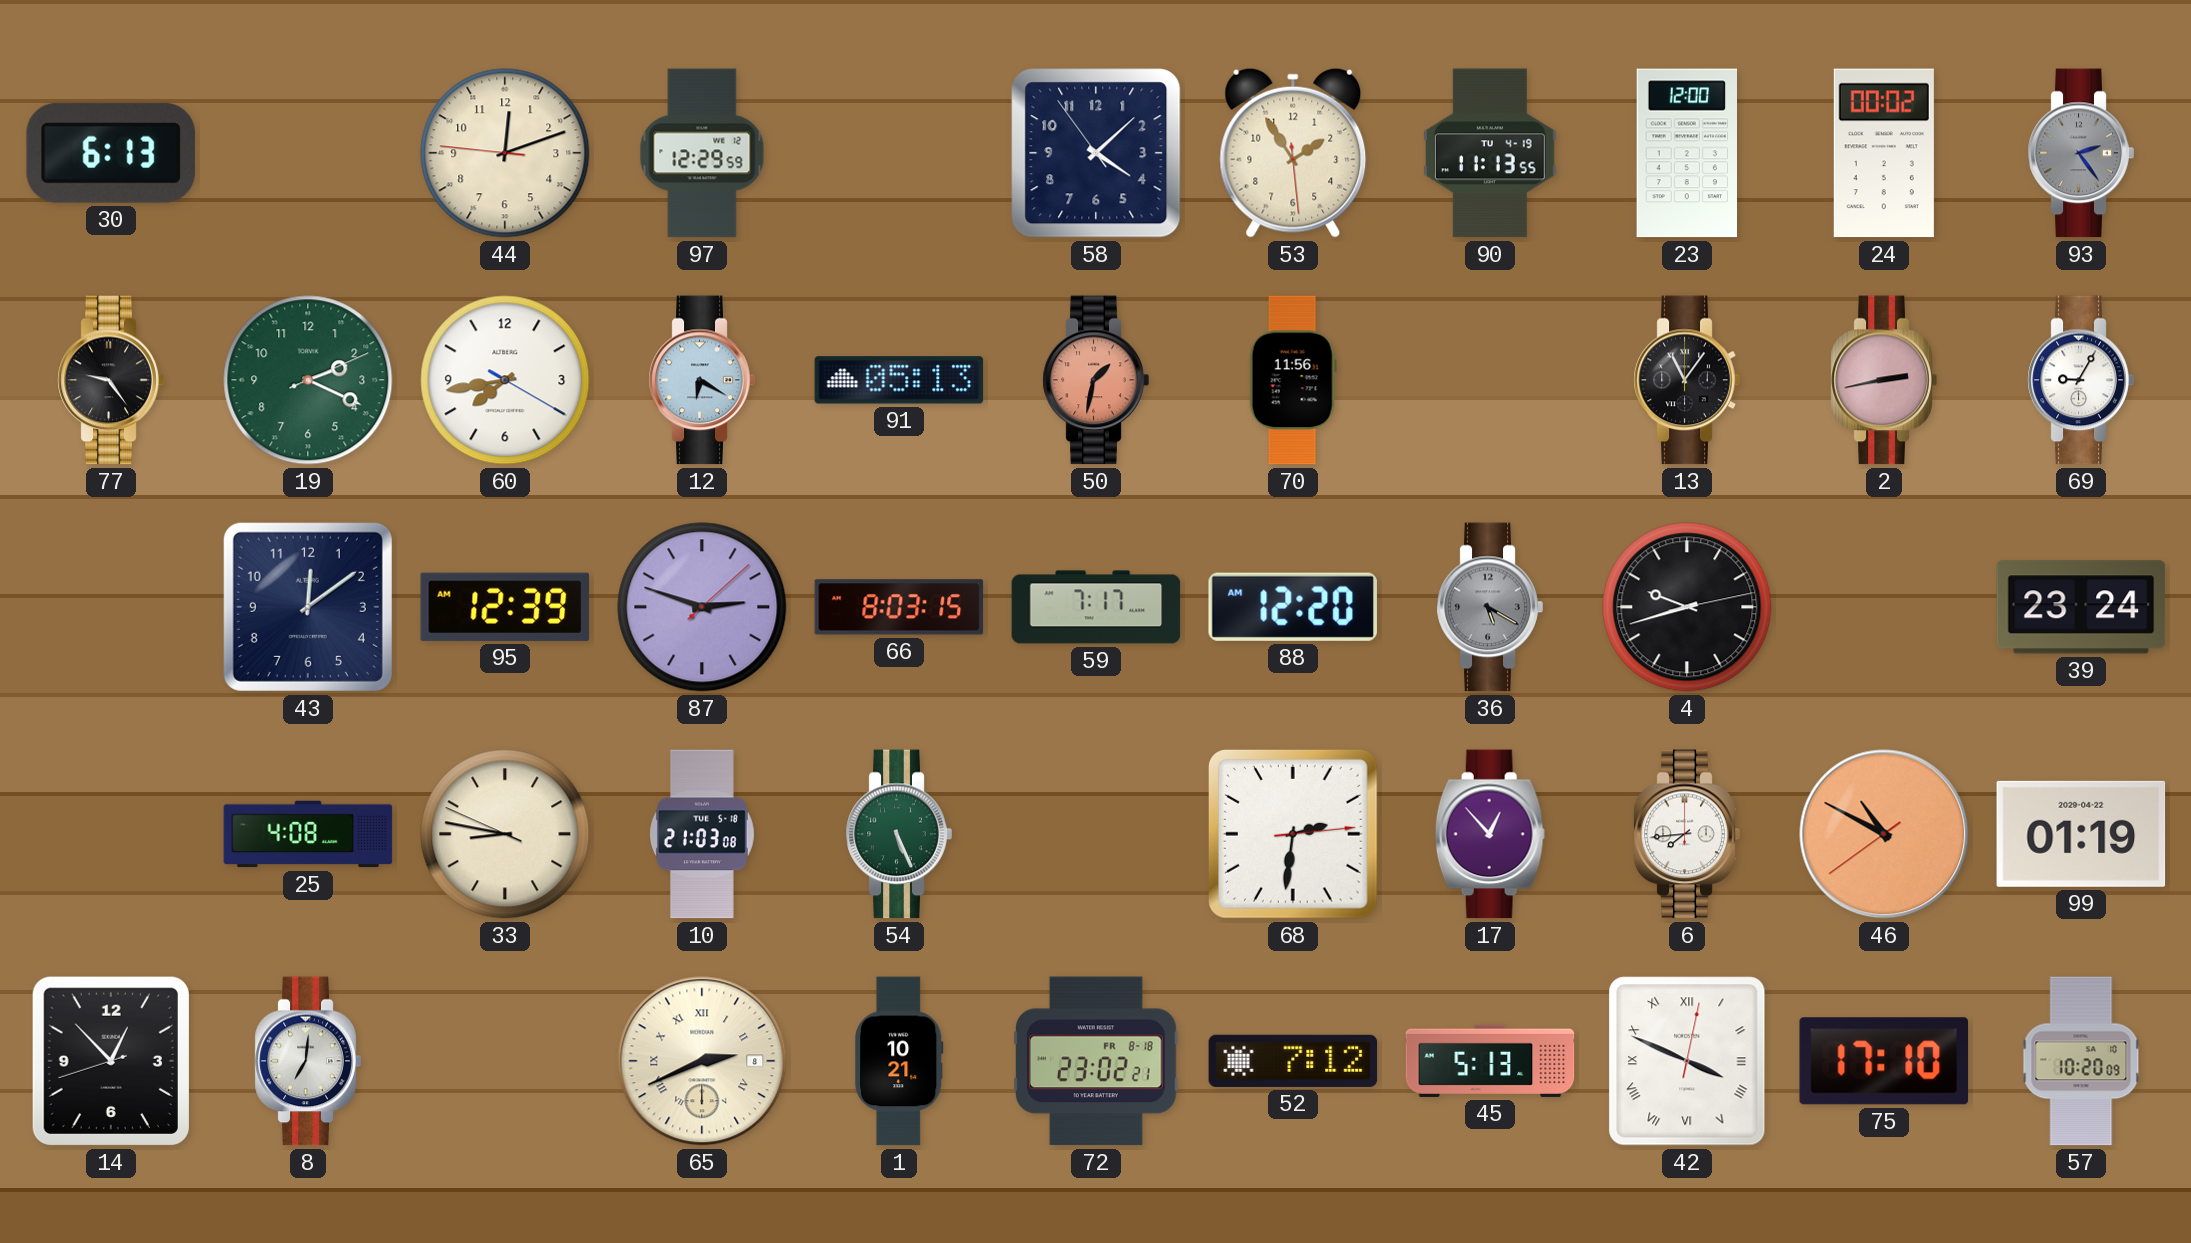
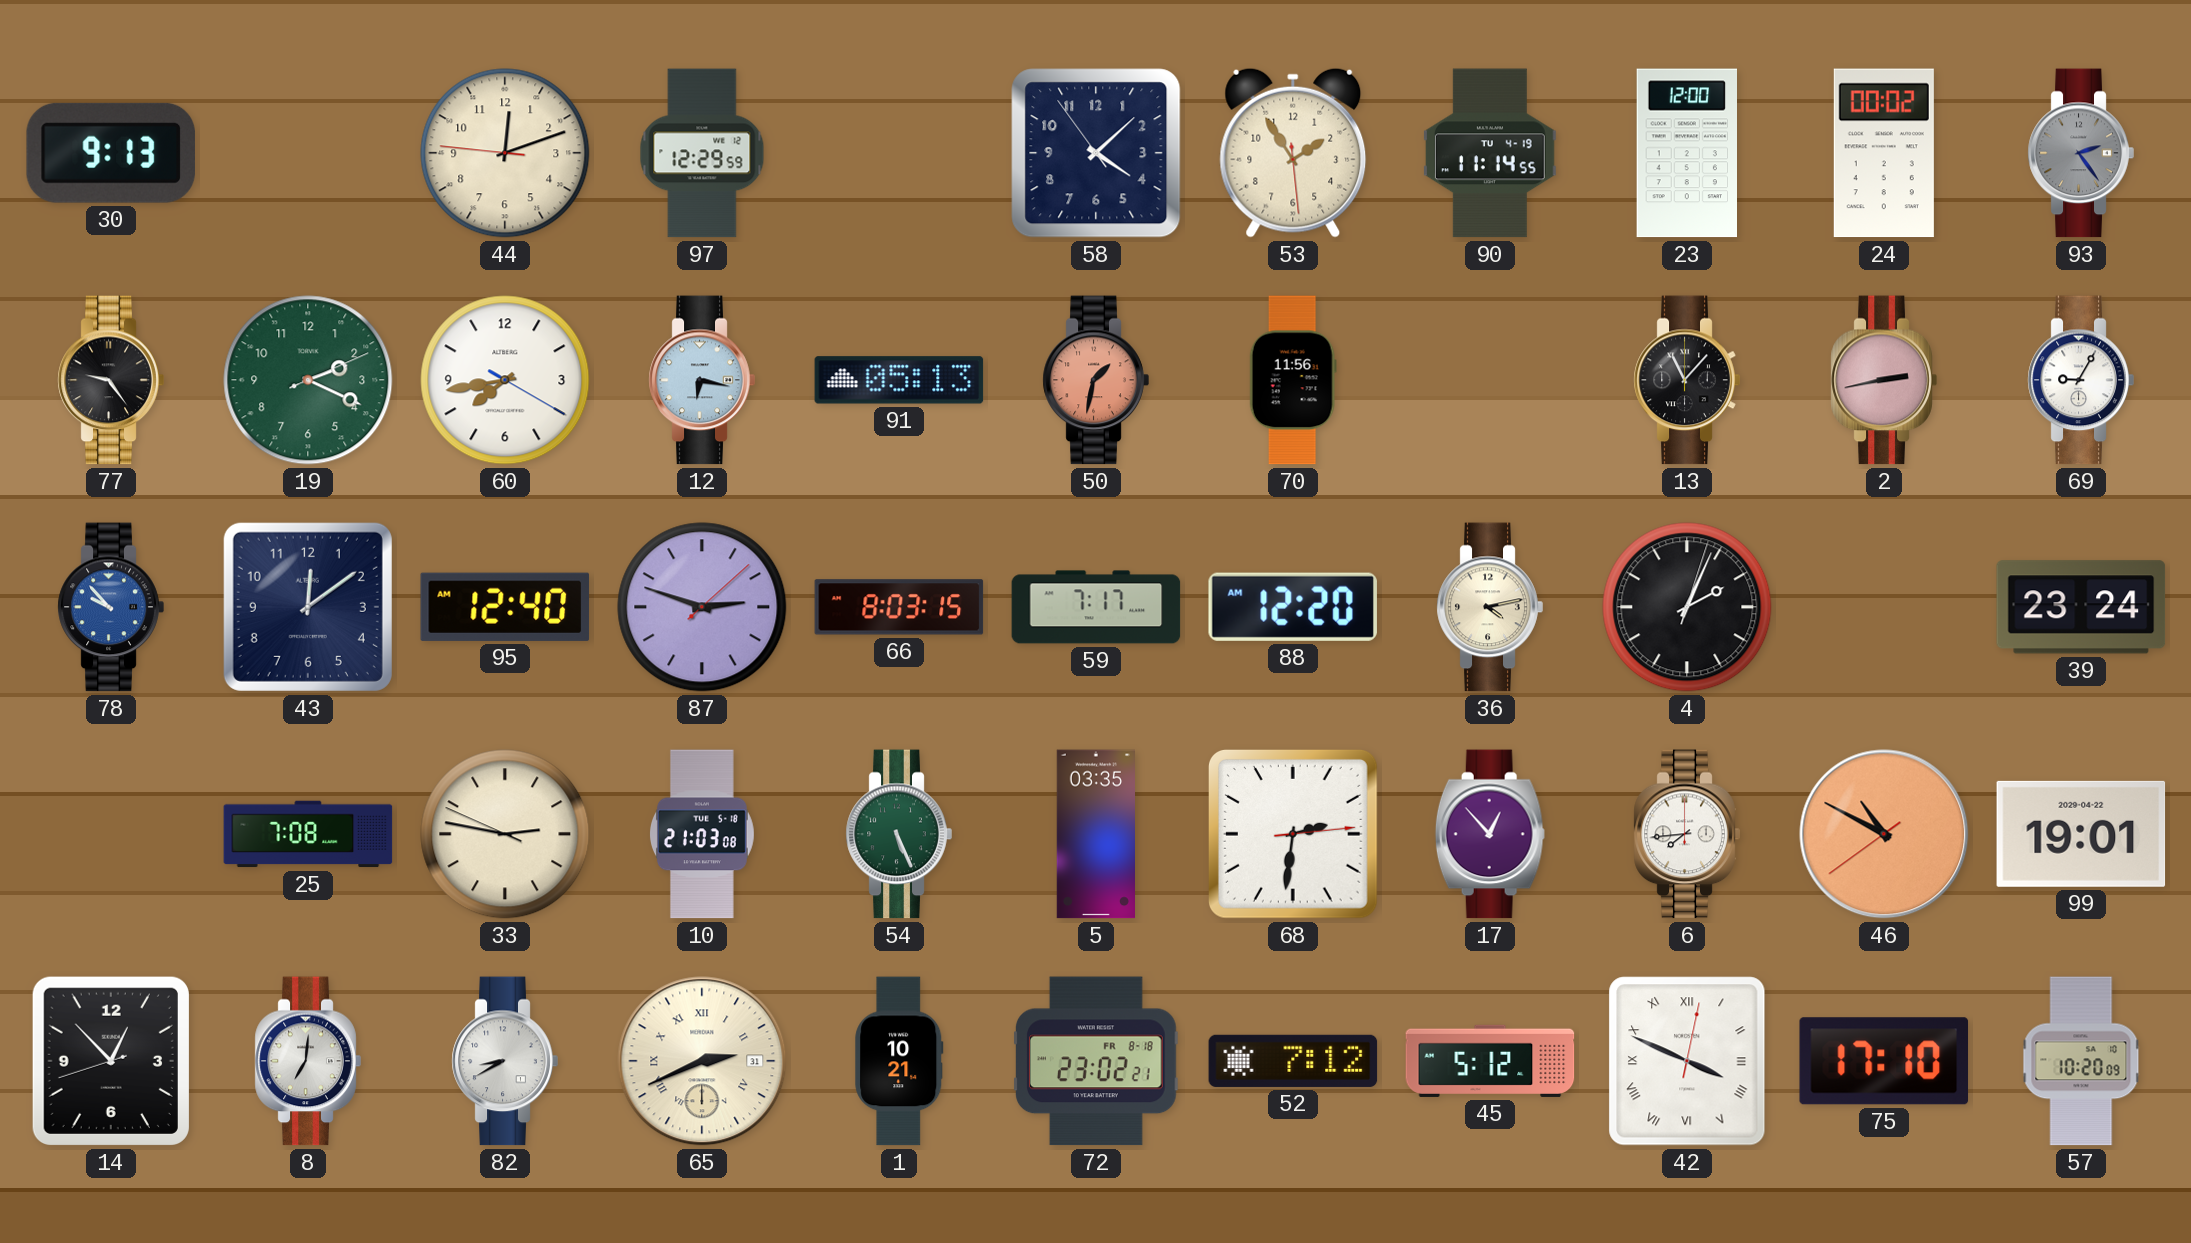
30: 6:13 -> 9:13 (111, 153)
90: 11:13 -> 11:14 (1490, 153)
12: 6:20 -> 6:17 (702, 380)
13: 11:06 -> 11:07 (1687, 380)
78: none -> 9:53 (111, 607)
95: 12:39 -> 12:40 (505, 607)
36: 5:20 -> 4:13 (1490, 607)
36 dial: grey -> cream (1490, 607)
4: 9:42 -> 2:04 (1687, 607)
25: 4:08 -> 7:08 (308, 834)
33: 8:46 -> 2:46 (505, 834)
5: none -> 03:35 (1095, 834)
99: 01:19 -> 19:01 (2081, 834)
82: none -> 8:40 (505, 1061)
65 date: 8 -> 31 (702, 1061)
45: 5:13 -> 5:12 (1490, 1061)
